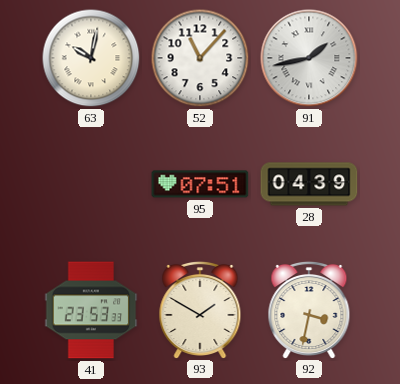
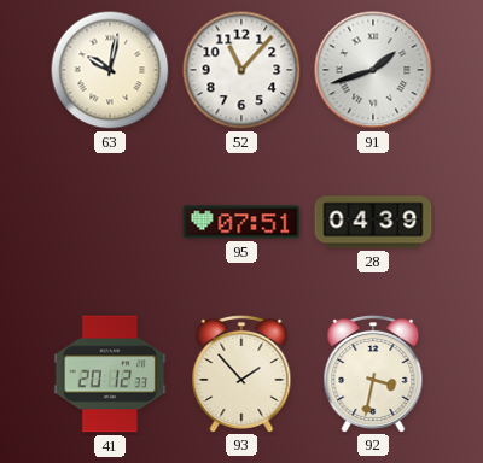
91: 1:43 -> 1:42 (373, 70)
41: 23:53 -> 20:12 (110, 374)
93: 1:50 -> 1:53 (241, 373)
